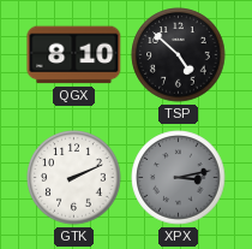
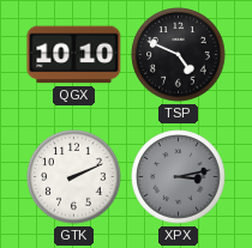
QGX: 8:10 -> 10:10 (74, 55)
TSP: 4:52 -> 4:49 (179, 55)
